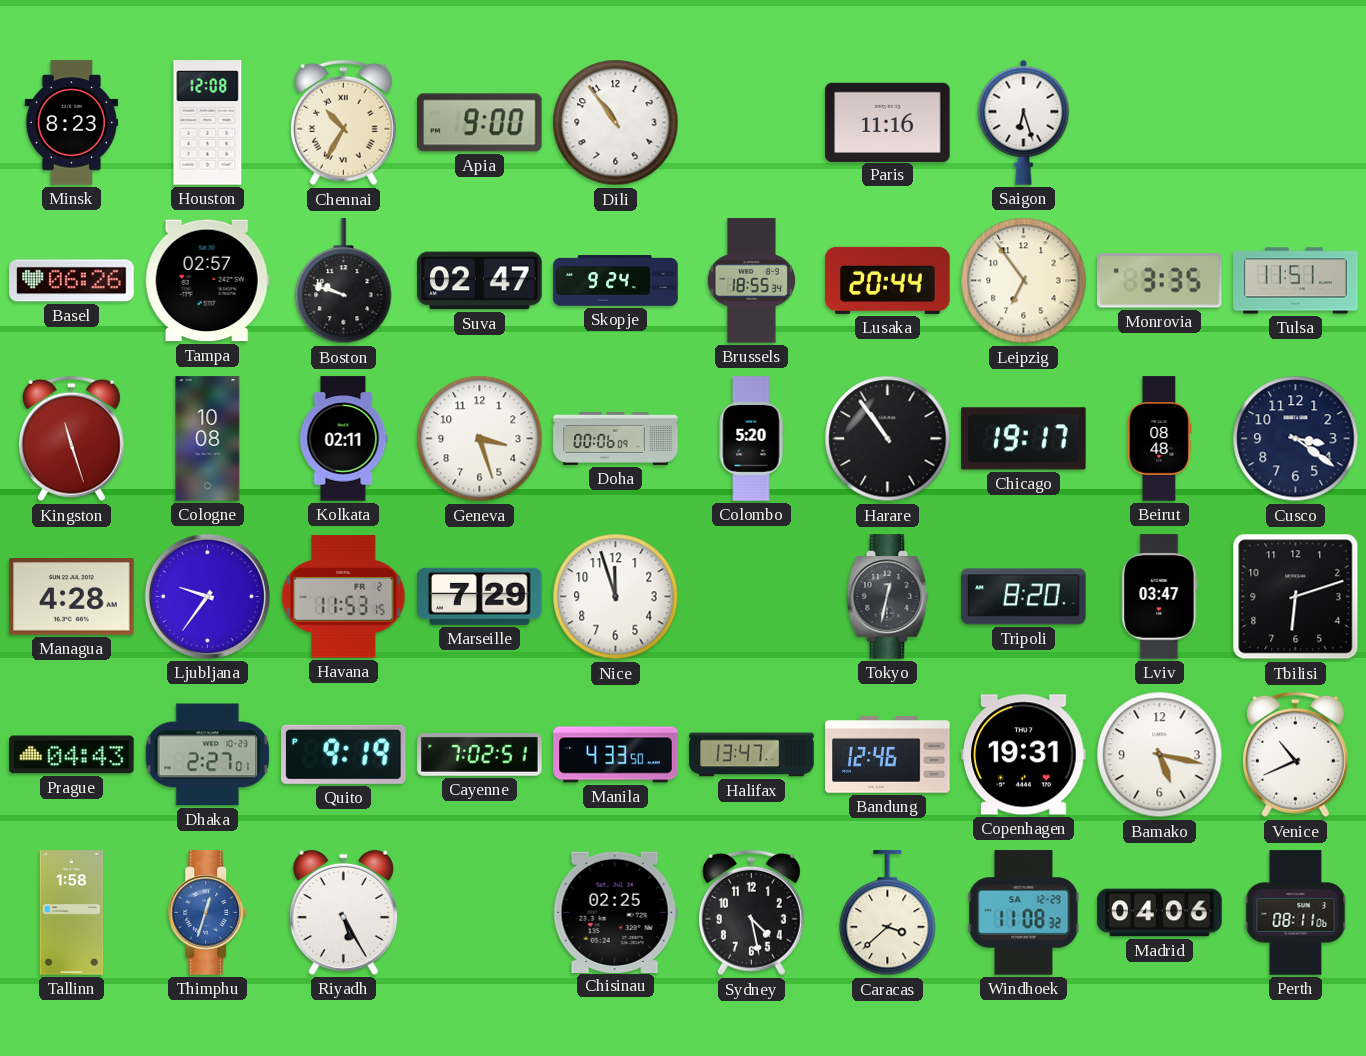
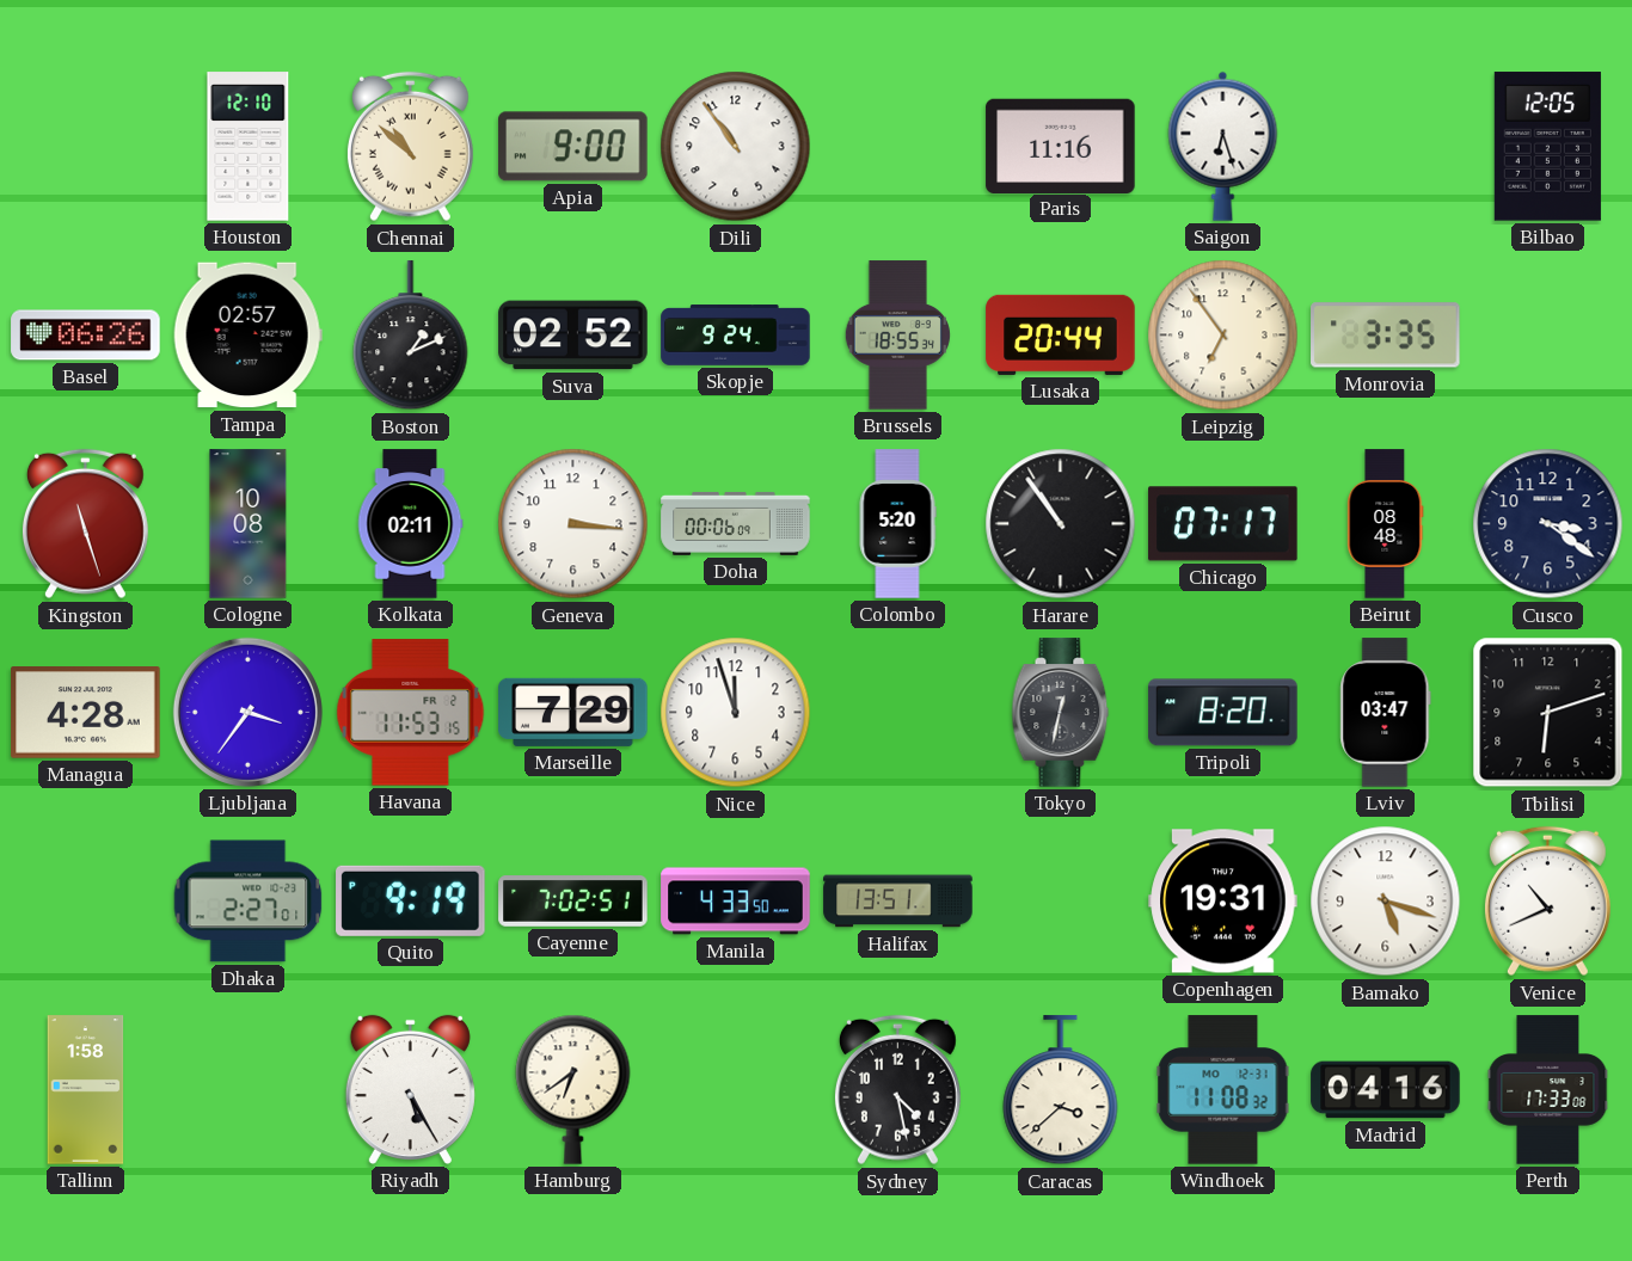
Minsk: 8:23 -> none (72, 123)
Houston: 12:08 -> 12:10 (249, 147)
Chennai: 10:35 -> 10:52 (410, 147)
Bilbao: none -> 12:05 (1547, 147)
Boston: 9:48 -> 1:11 (411, 336)
Suva: 02:47 -> 02:52 (573, 336)
Tulsa: 11:51 -> none (1296, 281)
Geneva: 3:27 -> 3:16 (573, 524)
Chicago: 19:17 -> 07:17 (1223, 524)
Ljubljana: 9:36 -> 3:36 (247, 712)
Prague: 04:43 -> none (72, 755)
Halifax: 13:47 -> 13:51 (898, 902)
Bandung: 12:46 -> none (888, 755)
Bamako: 5:17 -> 5:18 (1386, 902)
Thimphu: 12:33 -> none (208, 913)
Hamburg: none -> 6:39 (573, 1089)
Chisinau: 02:25 -> none (615, 912)
Windhoek date: SA 12-29 -> MO 12-31 (1223, 1090)
Madrid: 04:06 -> 04:16 (1386, 1090)
Perth: 08:11 -> 17:33 (1548, 1090)
